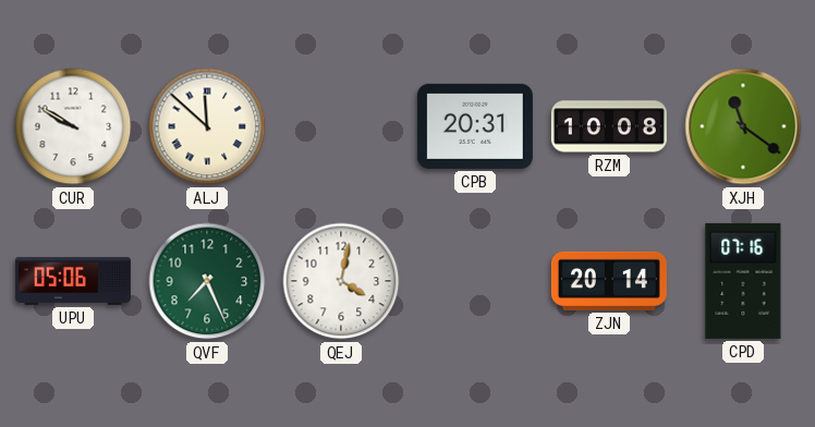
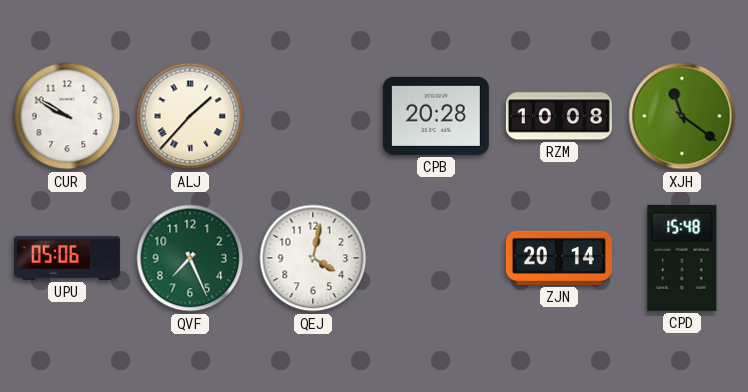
ALJ: 11:52 -> 1:37 (190, 116)
CPB: 20:31 -> 20:28 (436, 116)
CPD: 07:16 -> 15:48 (682, 258)
